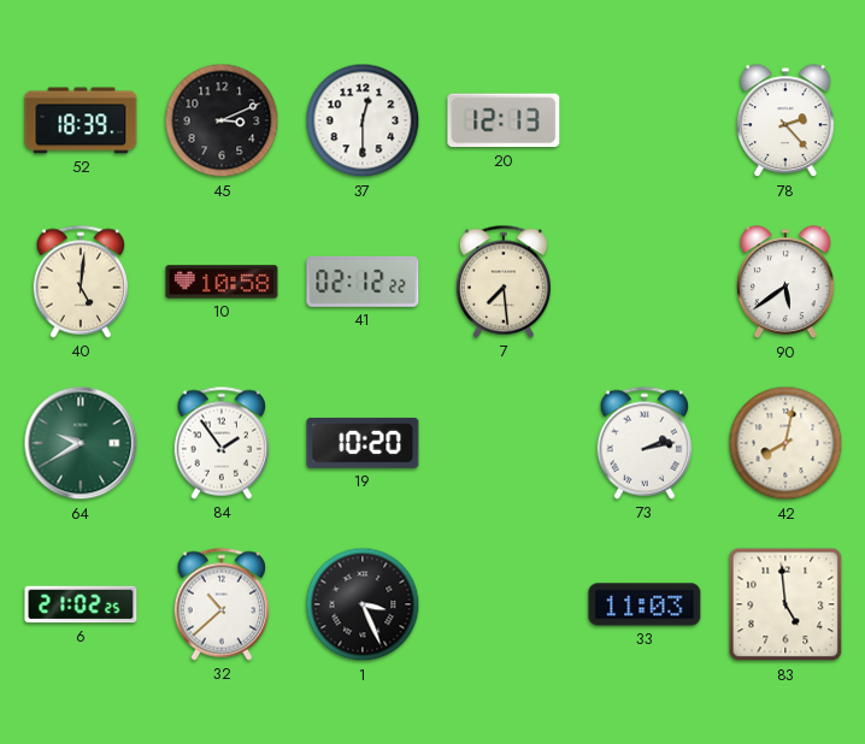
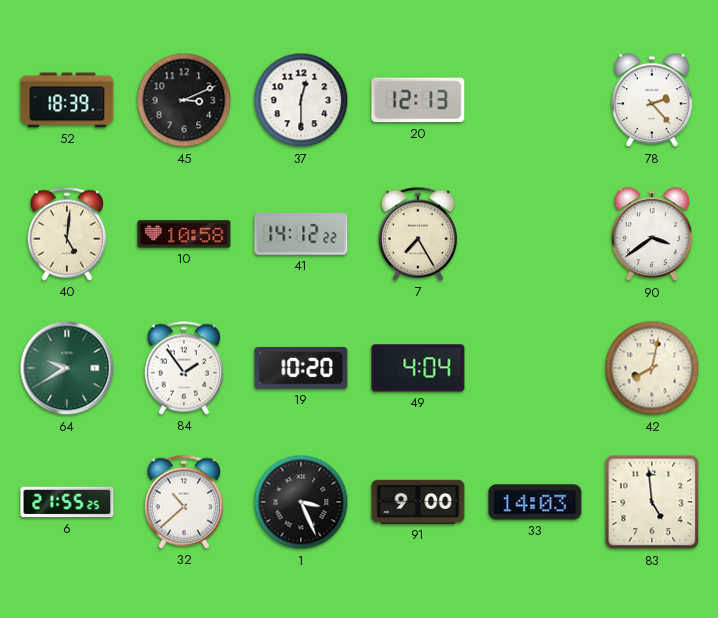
41: 02:12 -> 14:12 (301, 234)
7: 7:29 -> 7:25 (417, 234)
90: 5:39 -> 3:39 (653, 235)
49: none -> 4:04 (418, 368)
73: 2:13 -> none (643, 443)
6: 21:02 -> 21:55 (67, 502)
91: none -> 9:00 (418, 502)
33: 11:03 -> 14:03 (535, 502)
